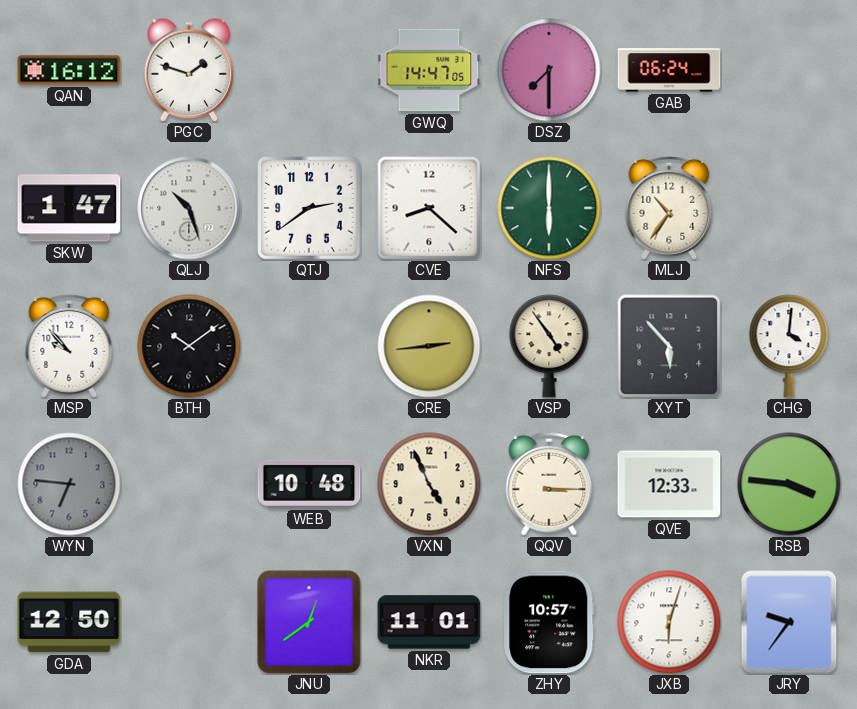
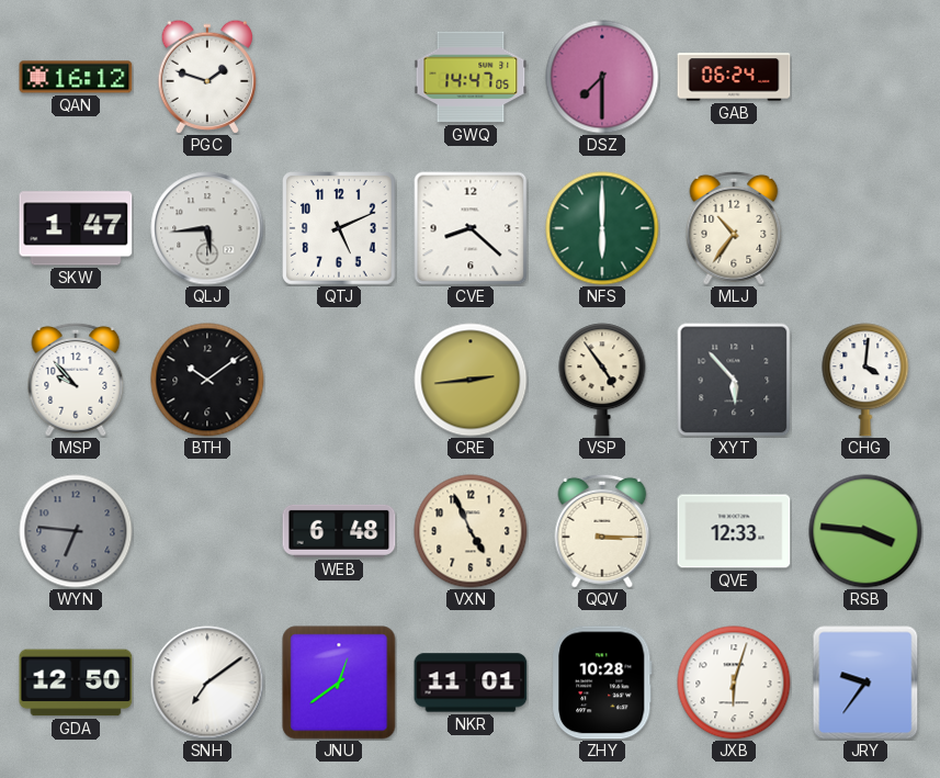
QLJ: 10:27 -> 5:44 (207, 228)
QTJ: 2:39 -> 5:11 (339, 228)
WEB: 10:48 -> 6:48 (339, 531)
SNH: none -> 7:09 (207, 683)
ZHY: 10:57 -> 10:28 (603, 683)
